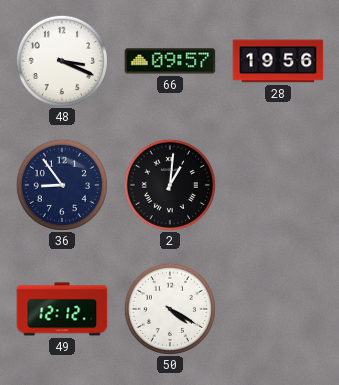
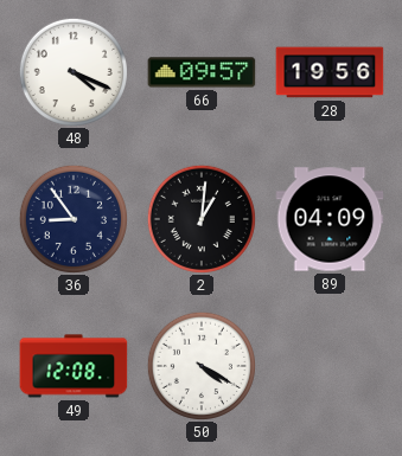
48: 3:19 -> 4:19 (74, 72)
89: none -> 04:09 (330, 219)
49: 12:12 -> 12:08 (74, 366)
